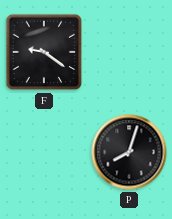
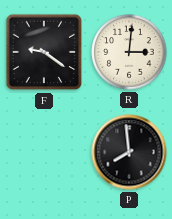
R: none -> 3:01 (129, 52)
P: 8:03 -> 7:59 (129, 152)
